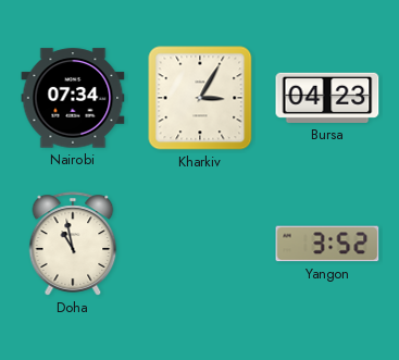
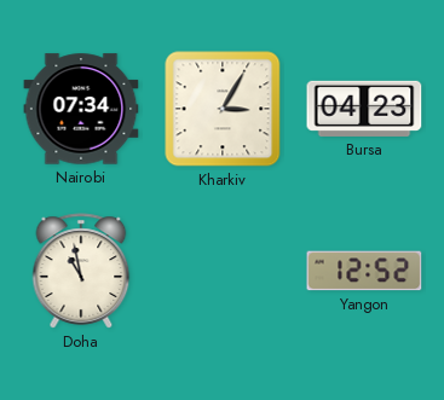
Yangon: 3:52 -> 12:52 (364, 271)
